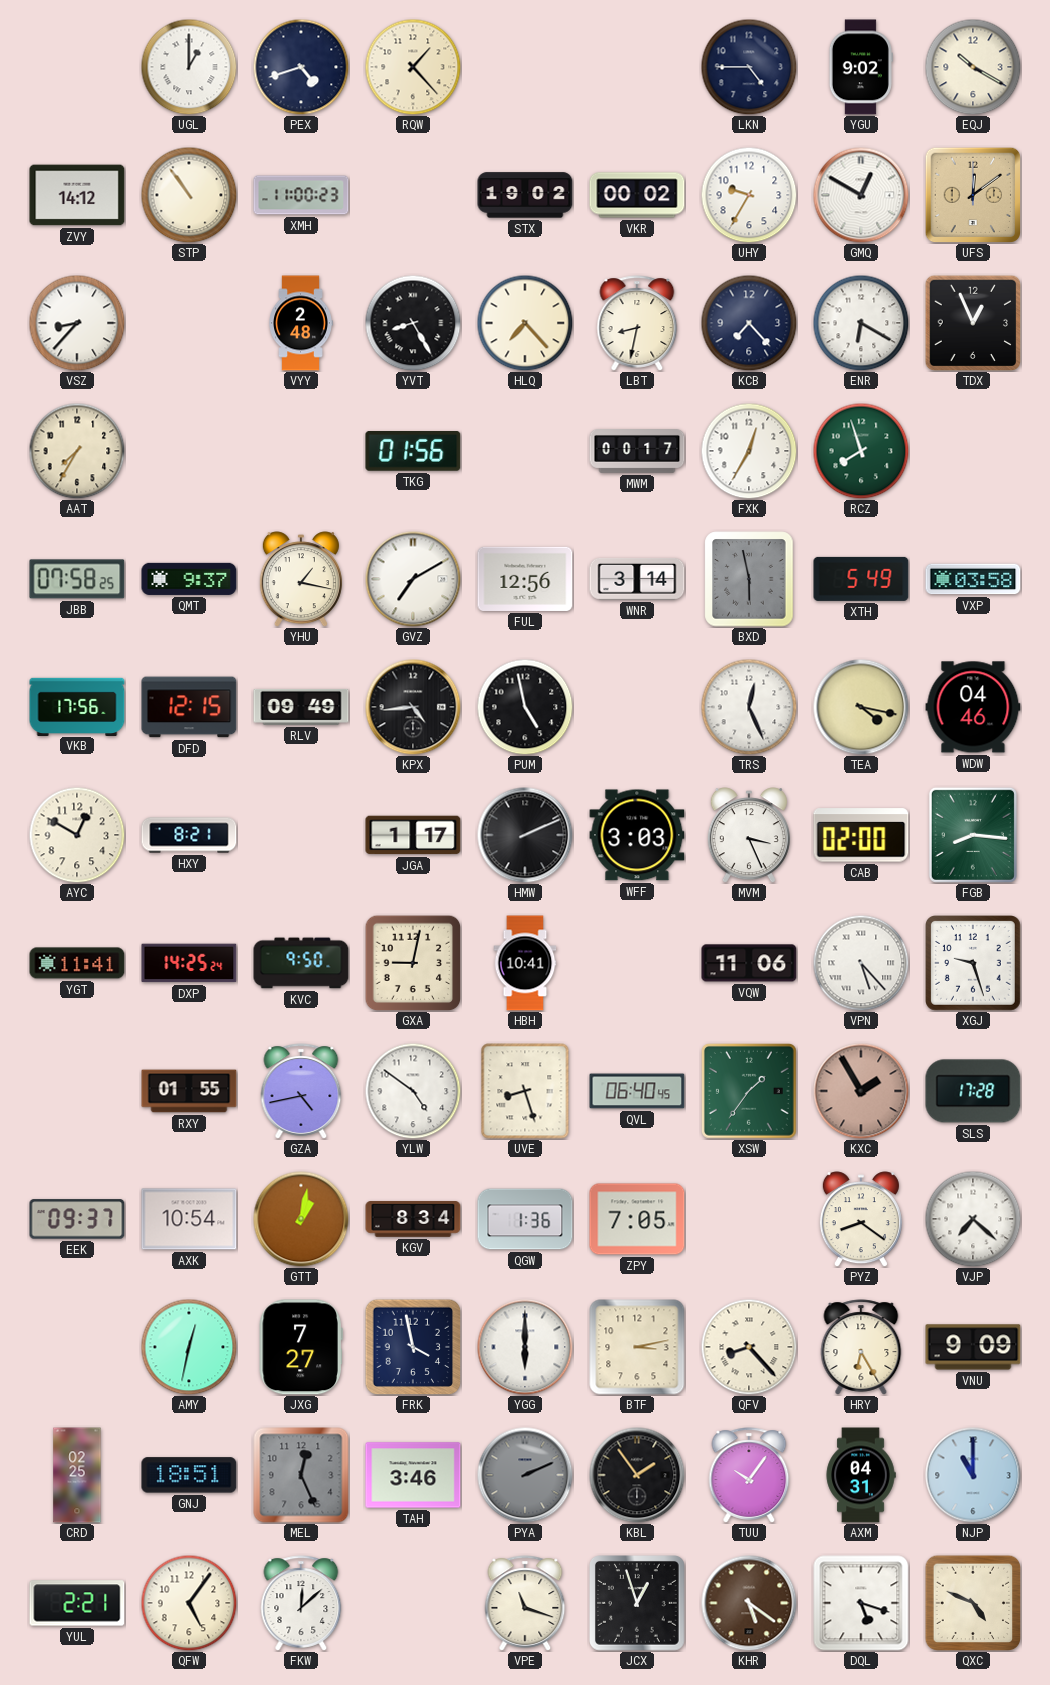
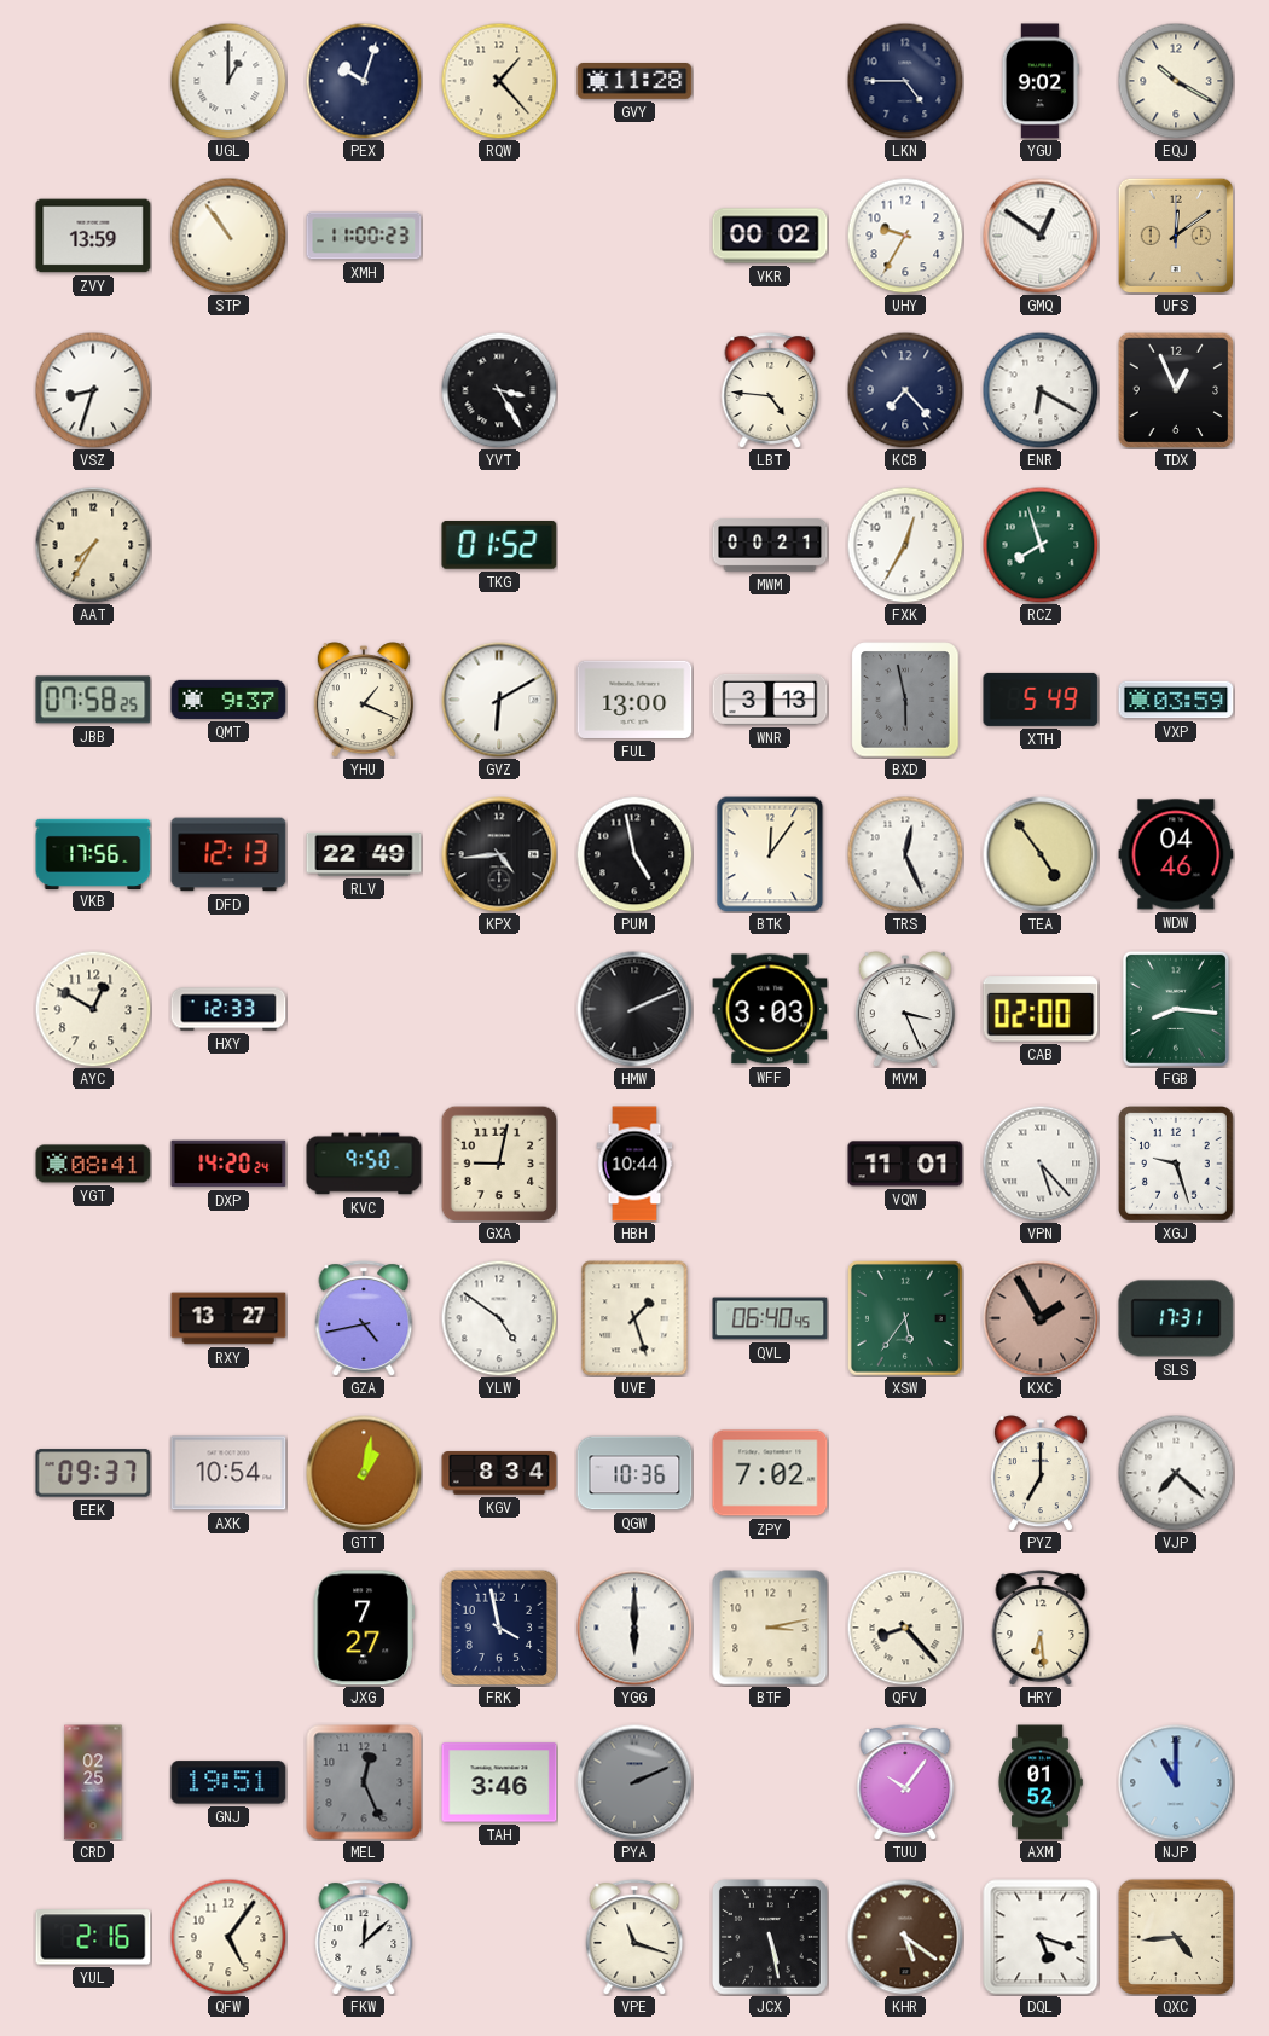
PEX: 4:42 -> 10:03 (364, 81)
GVY: none -> 11:28 (634, 82)
ZVY: 14:12 -> 13:59 (93, 236)
STX: 19:02 -> none (525, 195)
GMQ: 12:50 -> 12:51 (1041, 236)
VSZ: 8:37 -> 8:33 (93, 390)
VYY: 2:48 -> none (301, 323)
YVT: 8:25 -> 3:25 (499, 390)
HLQ: 7:23 -> none (525, 323)
LBT: 8:32 -> 4:46 (770, 390)
TKG: 01:56 -> 01:52 (499, 546)
MWM: 00:17 -> 00:21 (770, 546)
YHU: 1:17 -> 1:19 (364, 700)
GVZ: 7:10 -> 6:10 (499, 700)
FUL: 12:56 -> 13:00 (634, 700)
WNR: 3:14 -> 3:13 (770, 700)
VXP: 03:58 -> 03:59 (1176, 700)
DFD: 12:15 -> 12:13 (228, 854)
RLV: 09:49 -> 22:49 (364, 854)
BTK: none -> 12:06 (770, 854)
TEA: 4:17 -> 4:54 (1041, 854)
HXY: 8:21 -> 12:33 (228, 1009)
JGA: 1:17 -> none (413, 835)
YGT: 11:41 -> 08:41 (93, 1164)
DXP: 14:25 -> 14:20 (228, 1164)
HBH: 10:41 -> 10:44 (634, 1164)
VQW: 11:06 -> 11:01 (905, 1164)
RXY: 01:55 -> 13:27 (228, 1318)
UVE: 8:27 -> 1:27 (634, 1318)
XSW: 1:36 -> 5:36 (905, 1318)
SLS: 17:28 -> 17:31 (1176, 1318)
QGW: 1:36 -> 10:36 (634, 1473)
ZPY: 7:05 -> 7:02 (770, 1473)
PYZ: 8:21 -> 7:00 (1041, 1473)
AMY: 12:32 -> none (189, 1347)
HRY: 6:25 -> 6:29 (1041, 1628)
VNU: 9:09 -> none (973, 1347)
GNJ: 18:51 -> 19:51 (228, 1782)
KBL: 1:54 -> none (637, 1475)
AXM: 04:31 -> 01:52 (1041, 1782)
YUL: 2:21 -> 2:16 (93, 1937)
JCX: 12:57 -> 5:28 (771, 1938)
QXC: 4:49 -> 4:44 (1176, 1937)
